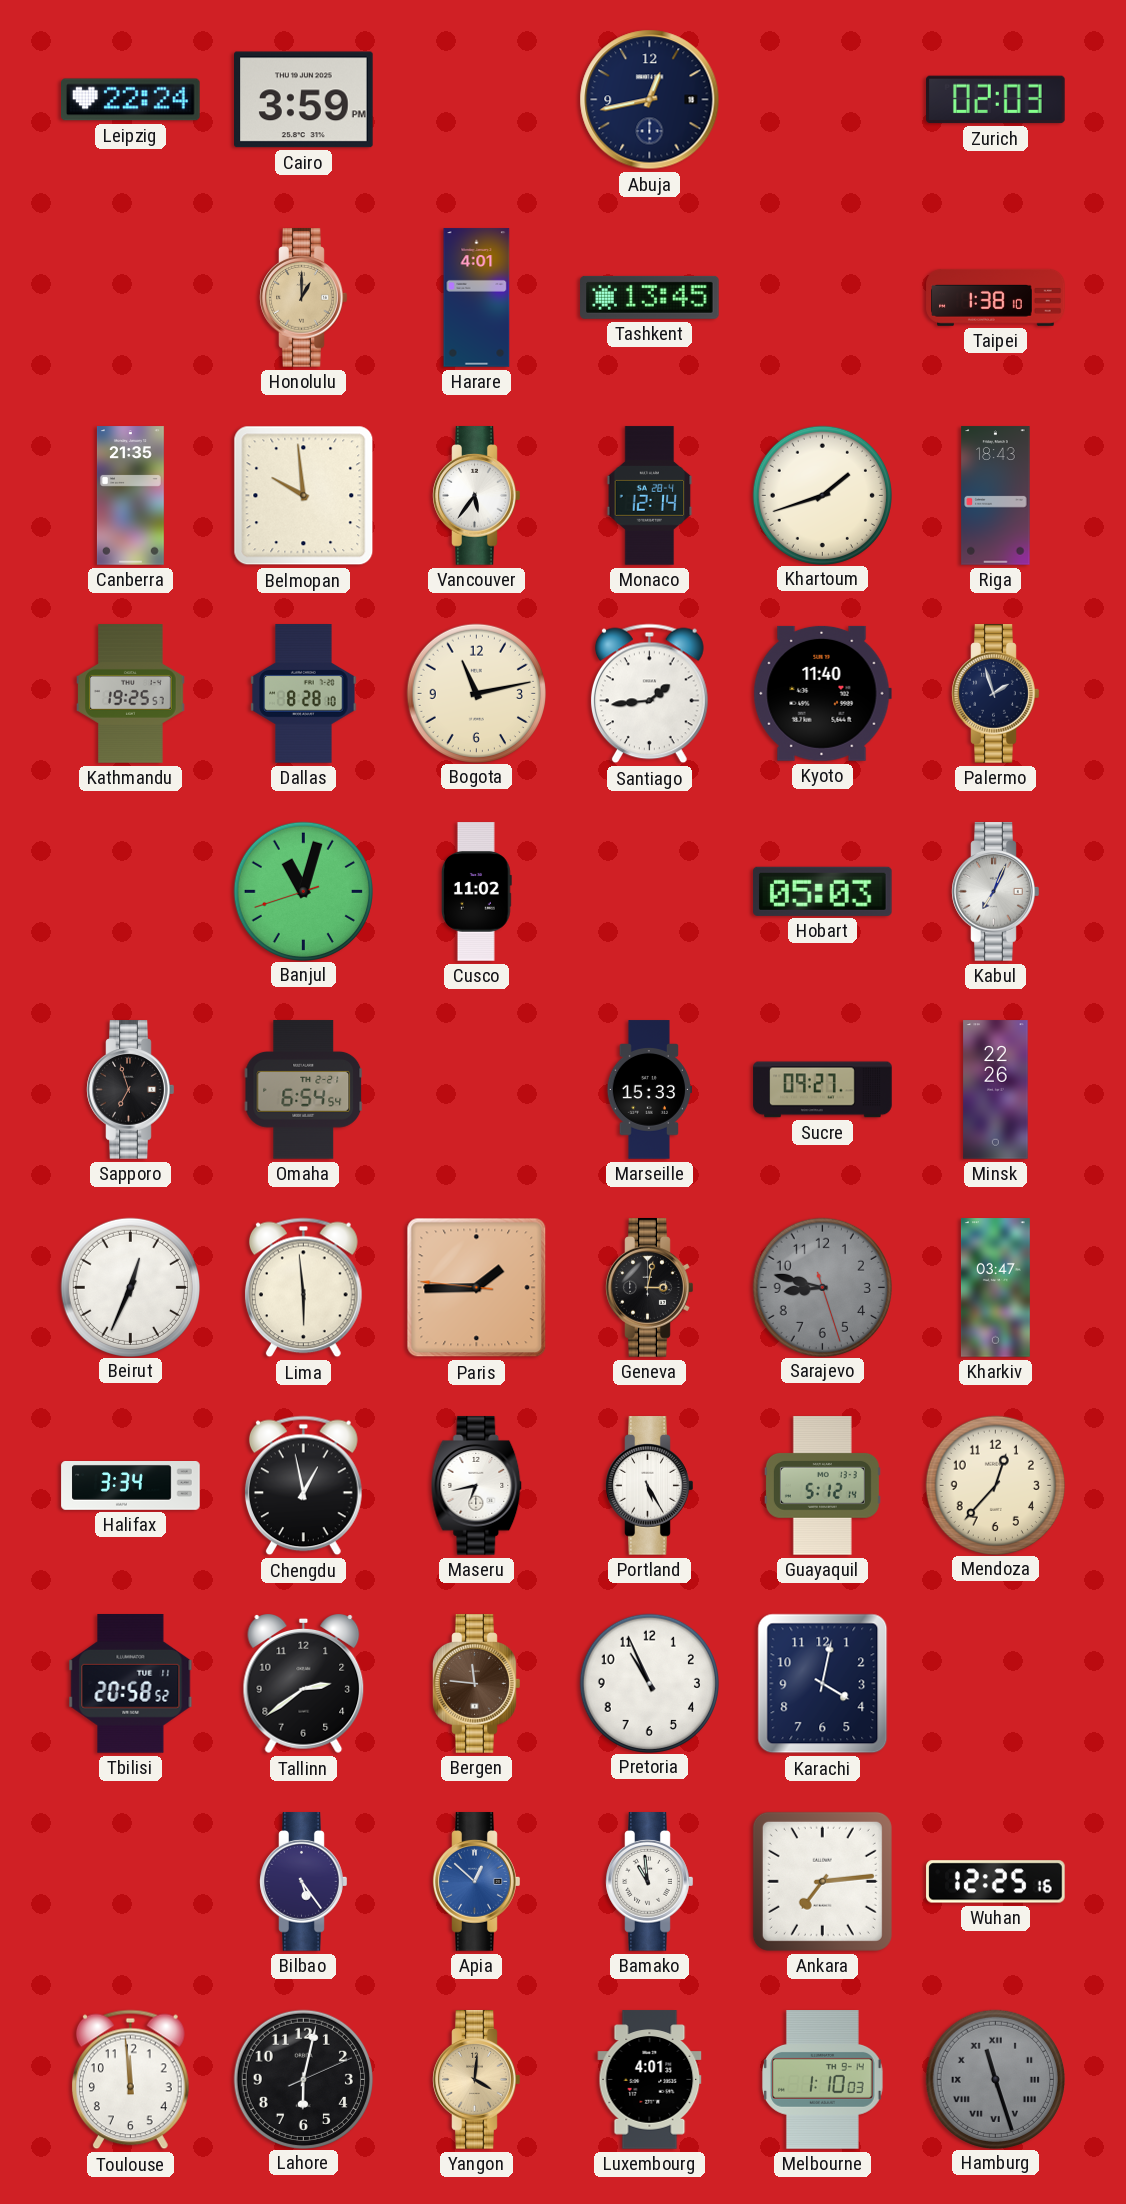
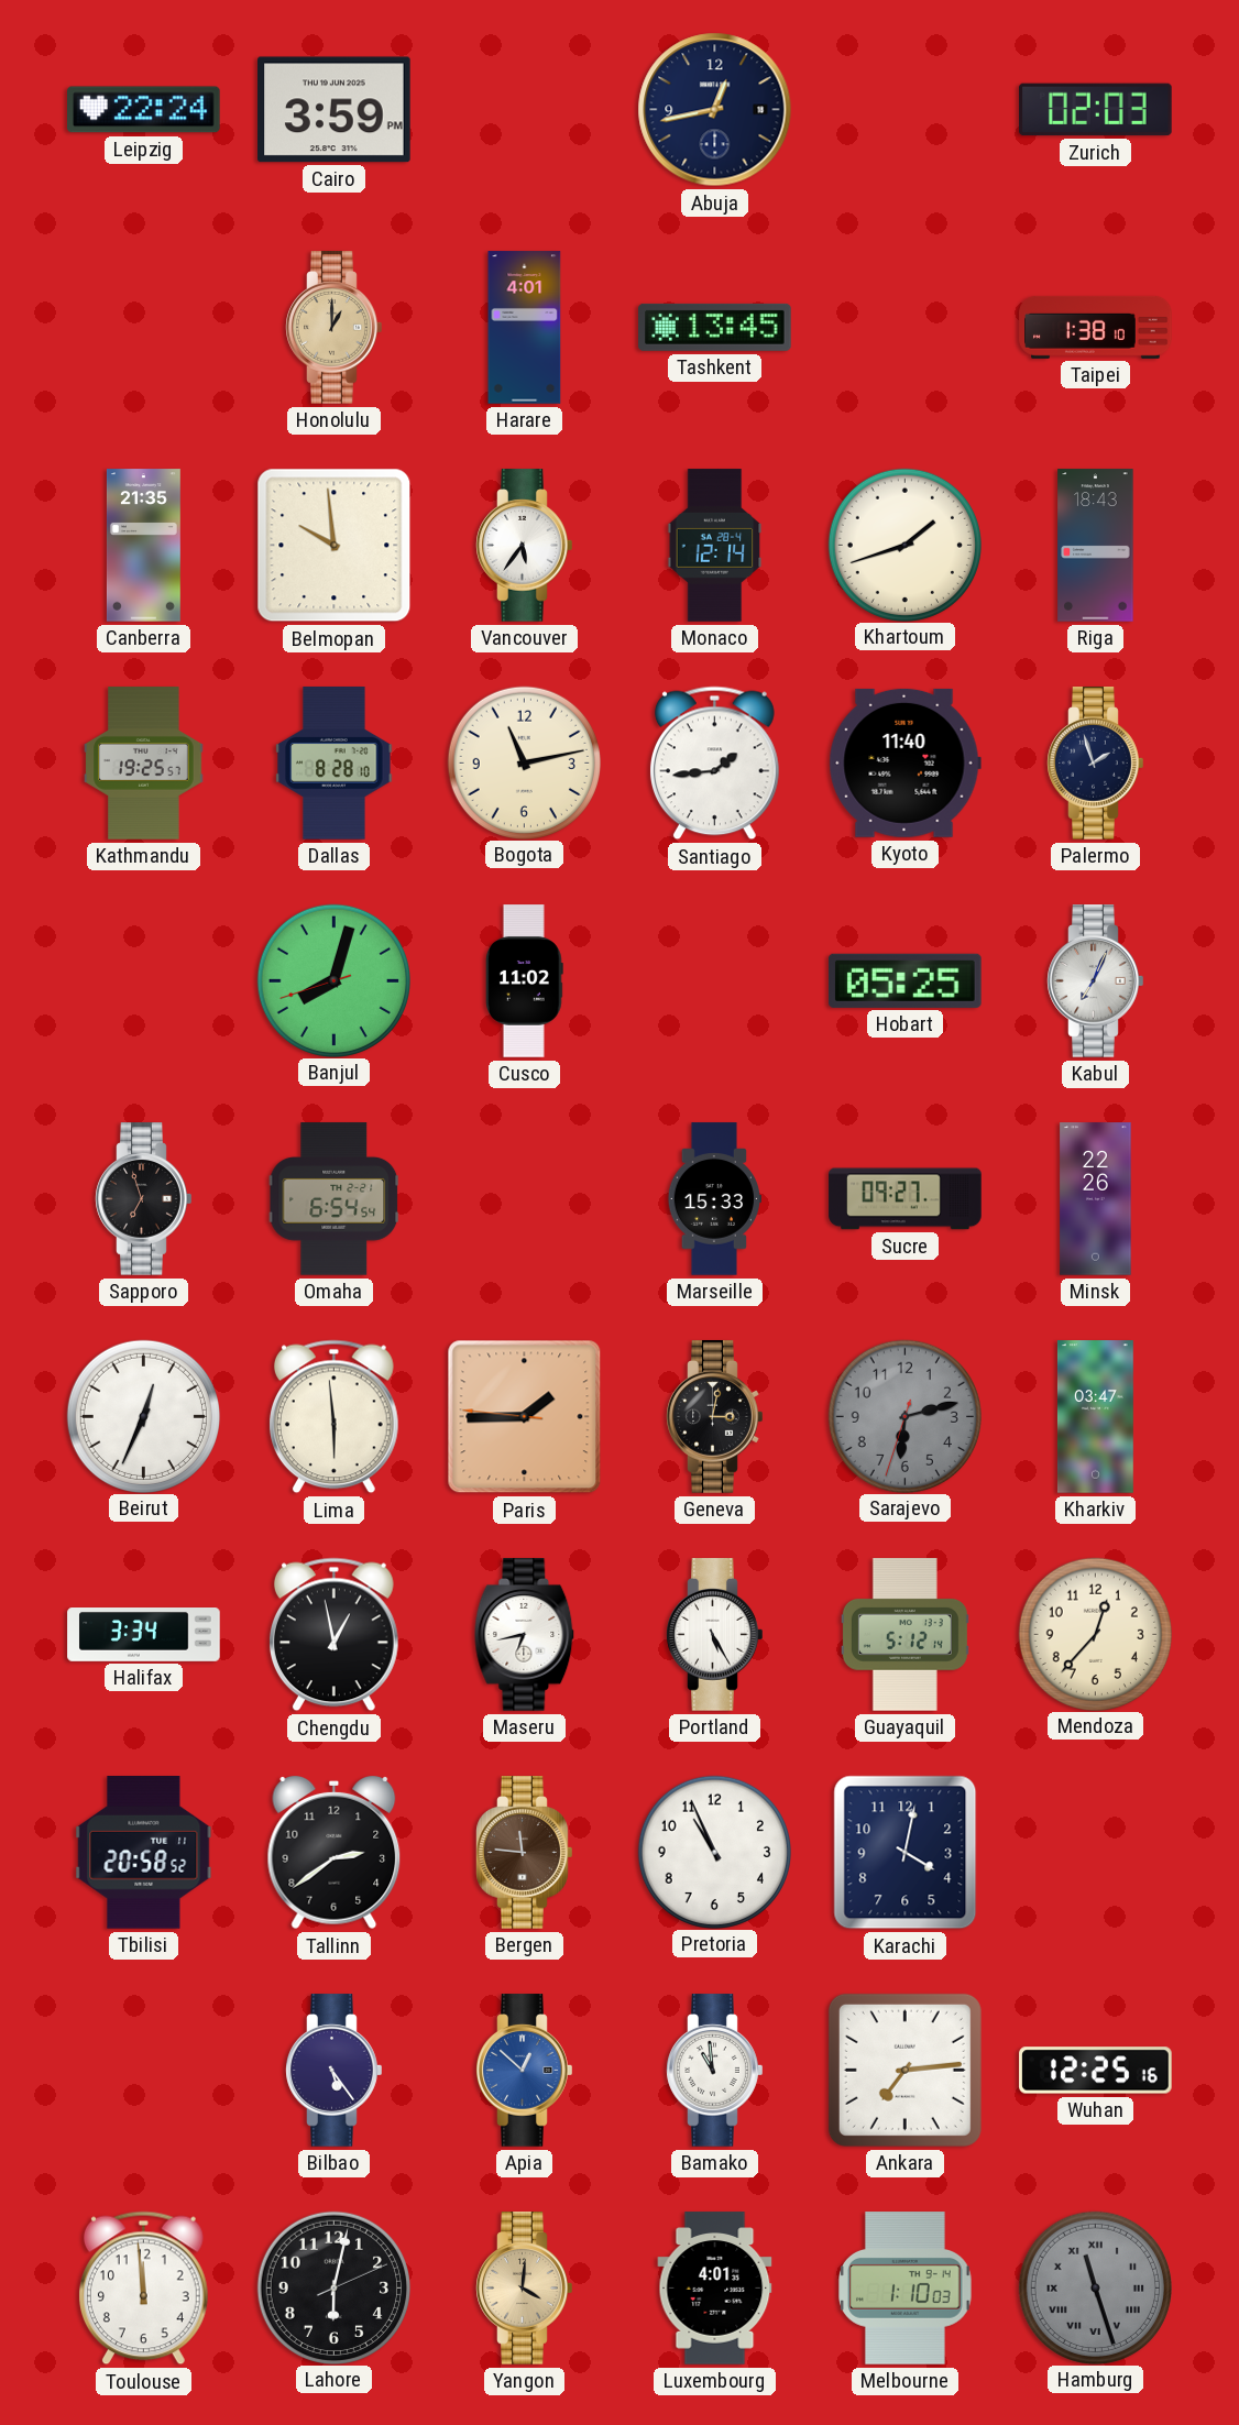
Banjul: 11:02 -> 8:02 (333, 980)
Hobart: 05:03 -> 05:25 (906, 980)
Sarajevo: 8:47 -> 6:12 (904, 1416)
